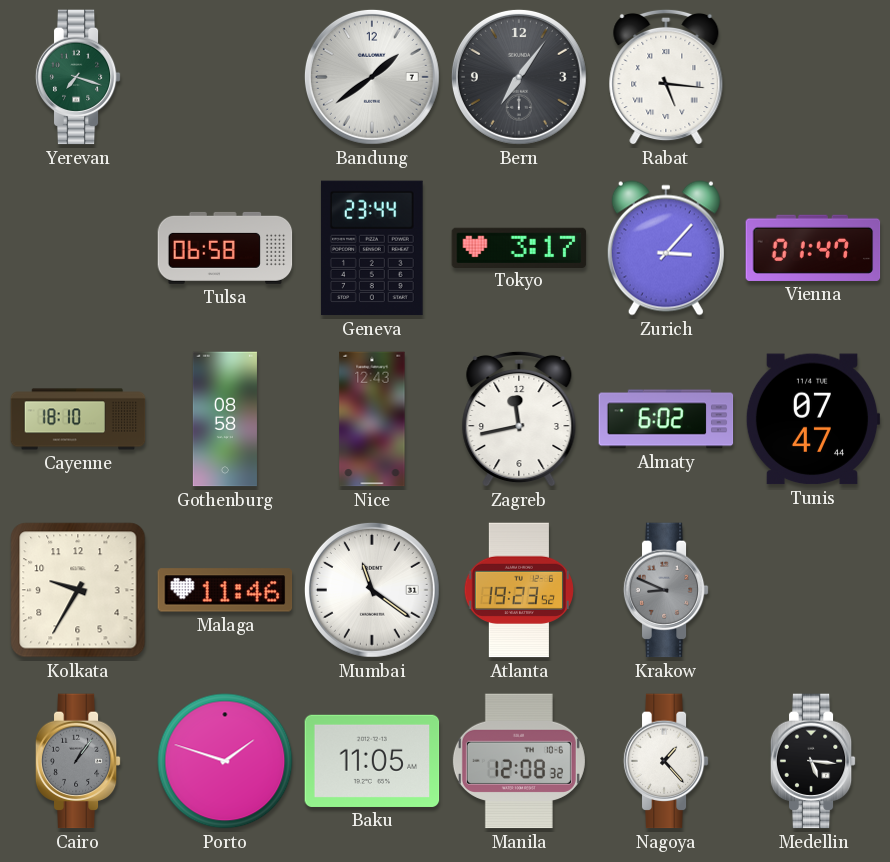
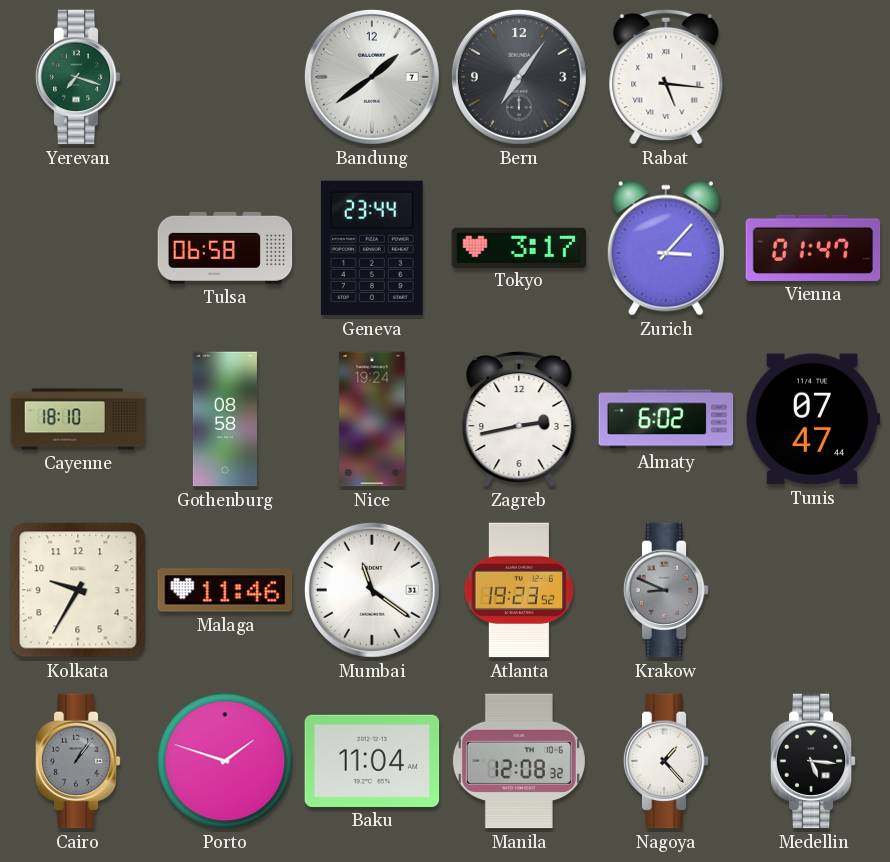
Nice: 12:43 -> 19:24 (372, 419)
Zagreb: 11:43 -> 2:43 (519, 419)
Baku: 11:05 -> 11:04 (372, 761)
